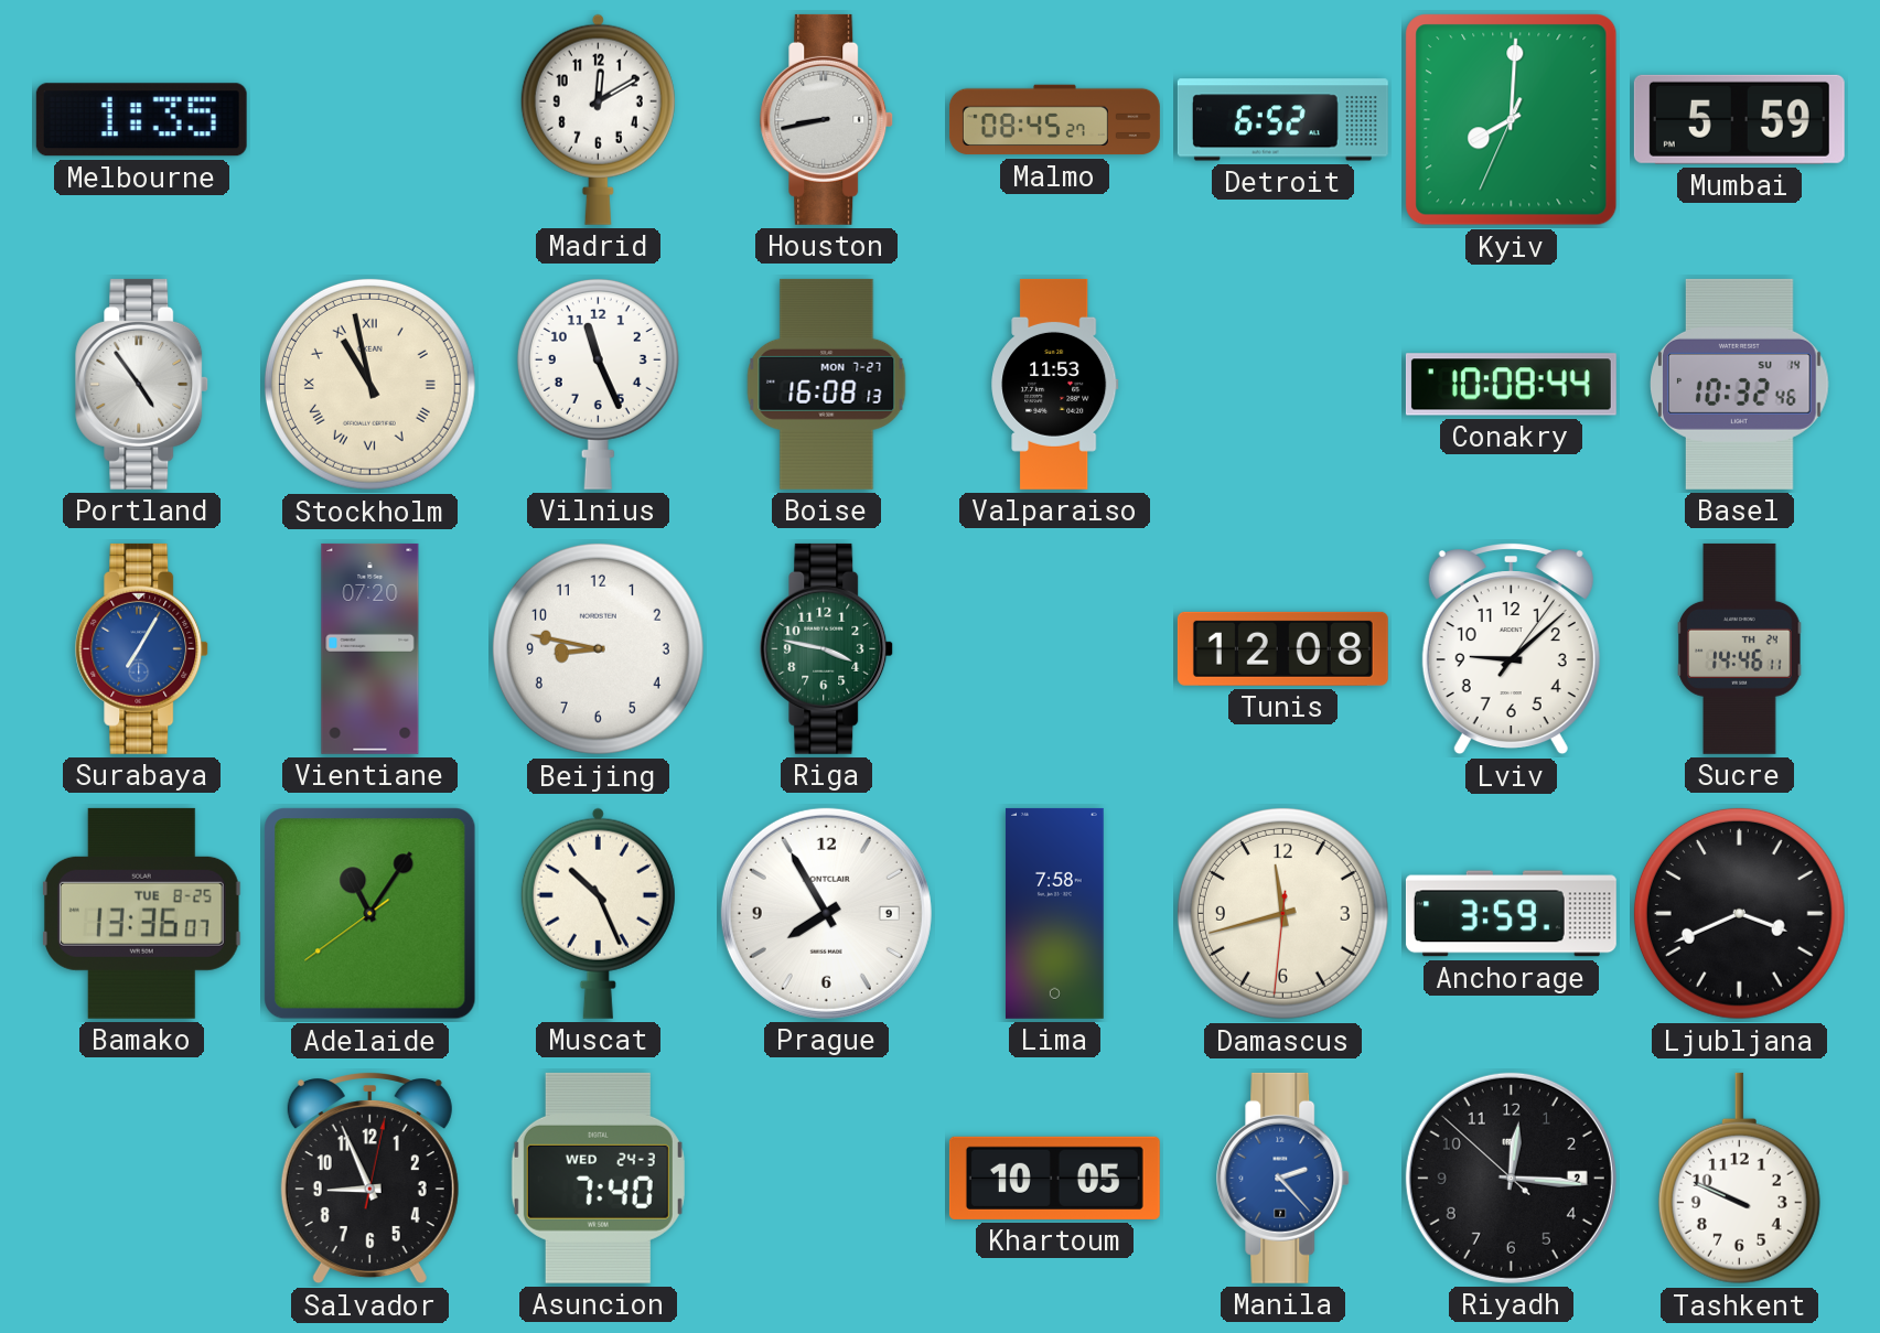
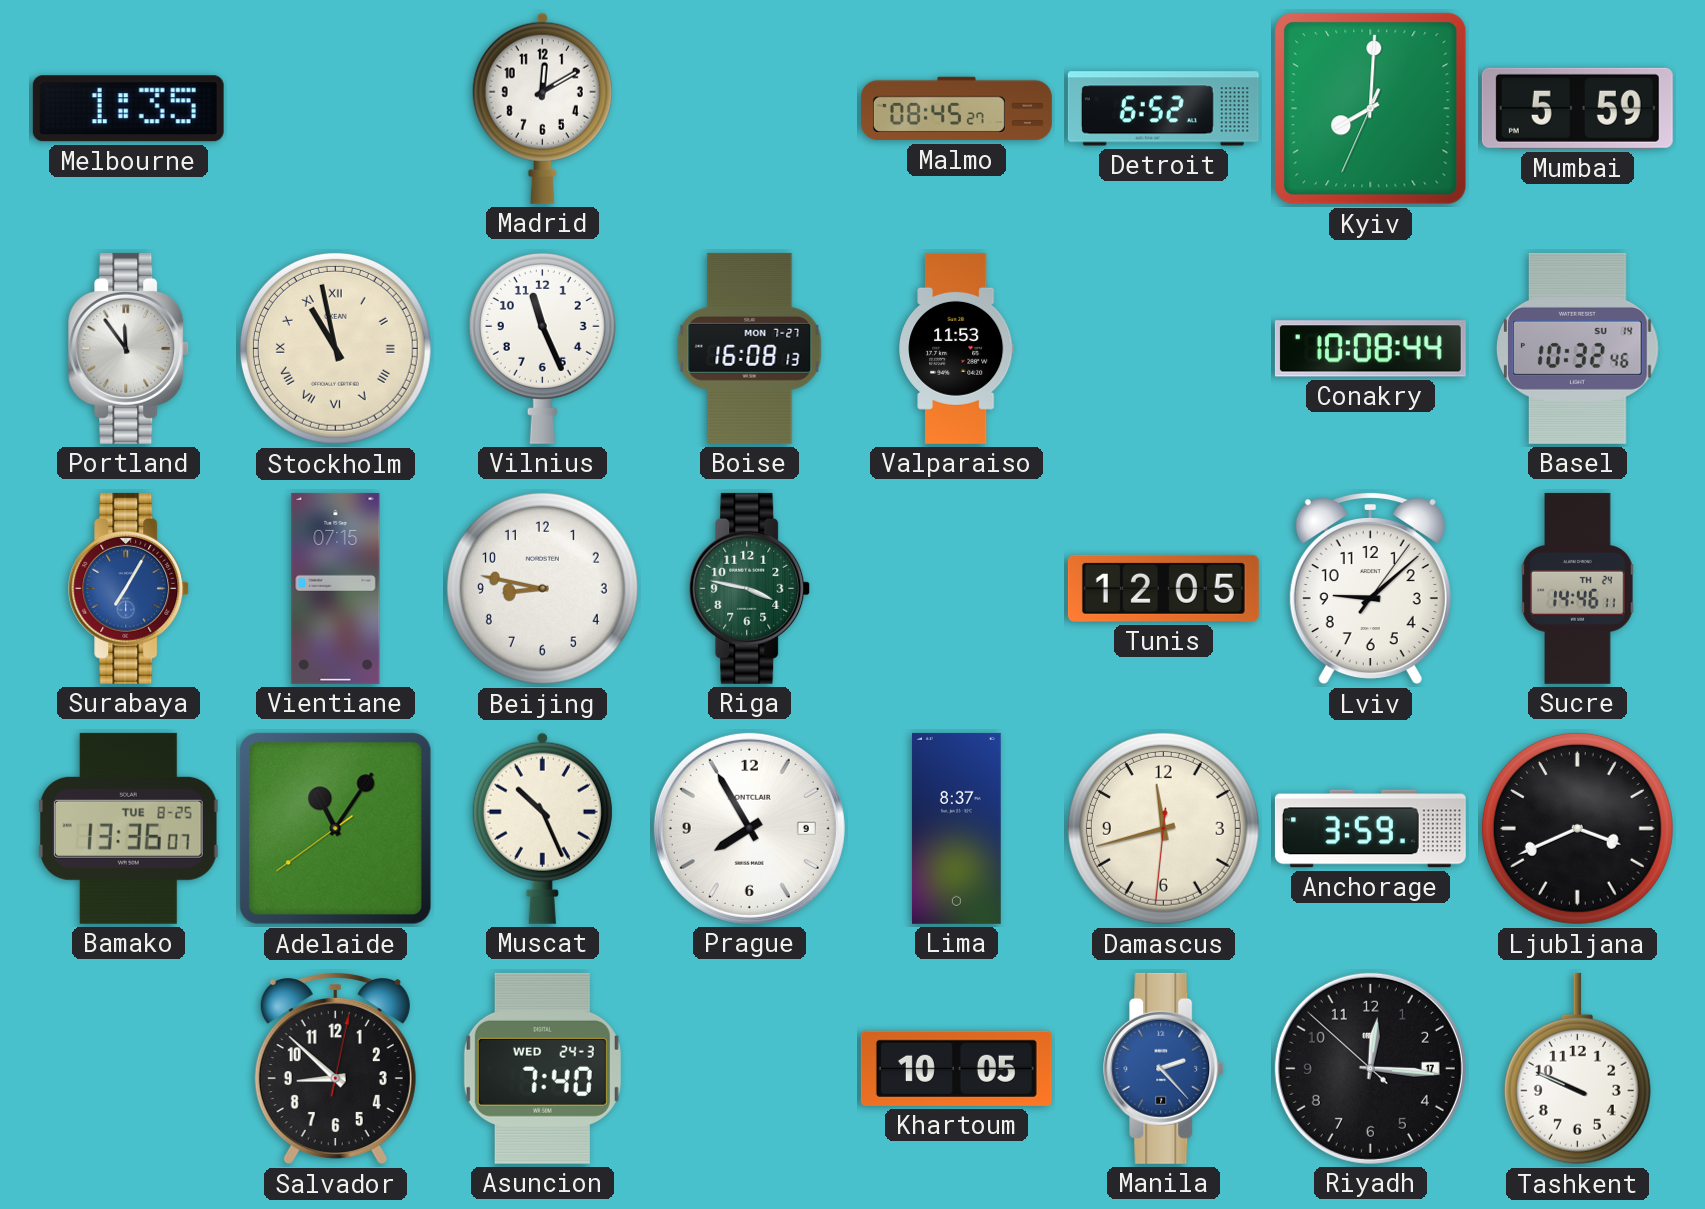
Houston: 8:43 -> none (827, 119)
Portland: 4:54 -> 11:54 (129, 348)
Vientiane: 07:20 -> 07:15 (336, 588)
Tunis: 12:08 -> 12:05 (1163, 588)
Lima: 7:58 -> 8:37 (956, 828)
Salvador: 8:56 -> 8:52 (335, 1069)
Riyadh date: 2 -> 17 (1370, 1068)
